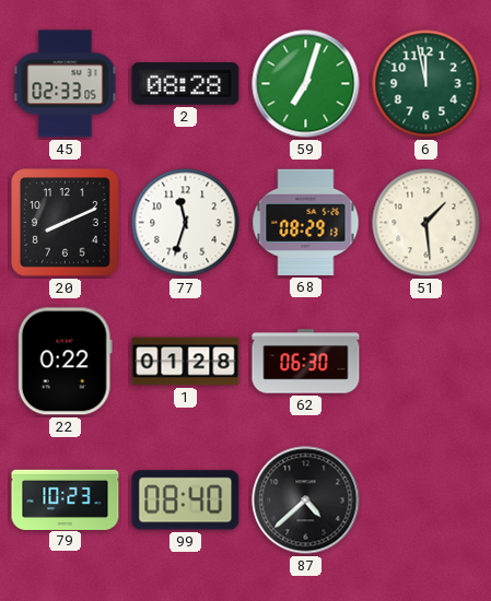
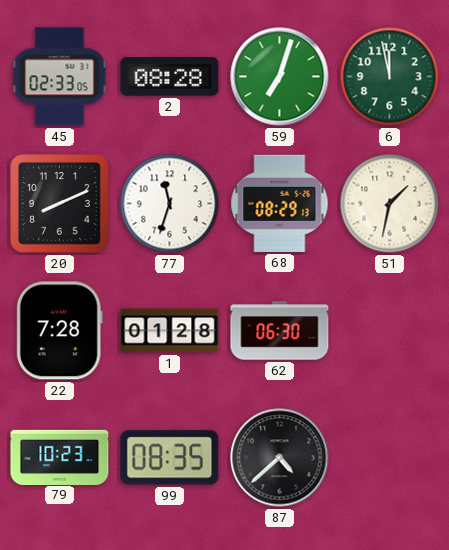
51: 1:29 -> 1:32 (390, 204)
22: 0:22 -> 7:28 (59, 331)
99: 08:40 -> 08:35 (170, 458)
